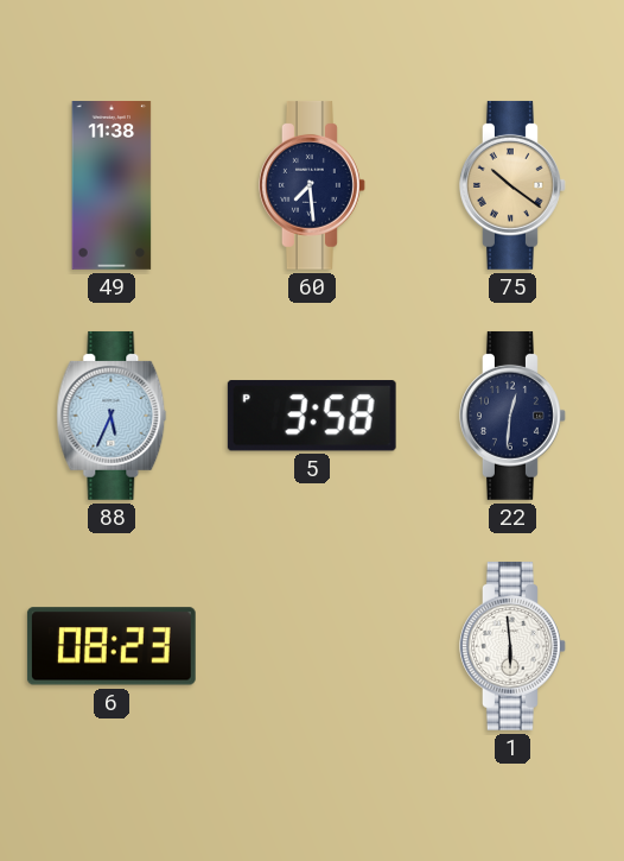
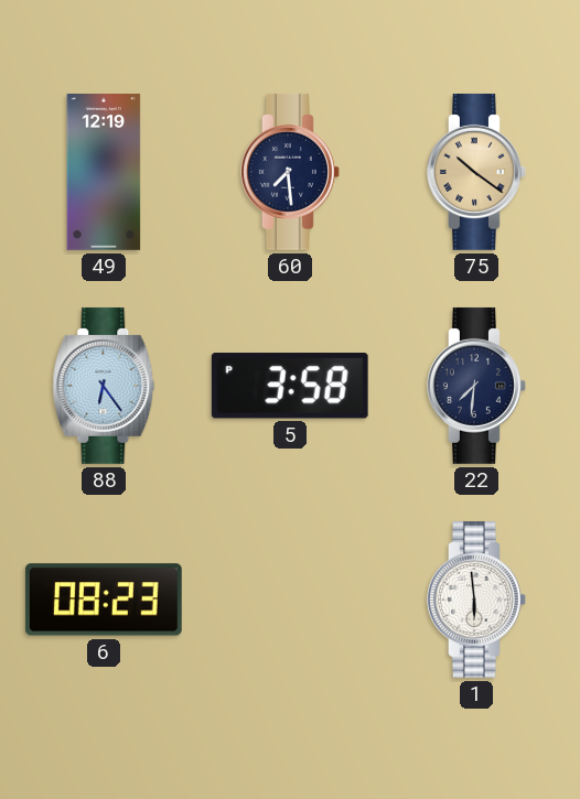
49: 11:38 -> 12:19 (104, 173)
88: 5:34 -> 6:24 (104, 386)
22: 12:31 -> 7:31 (477, 386)
